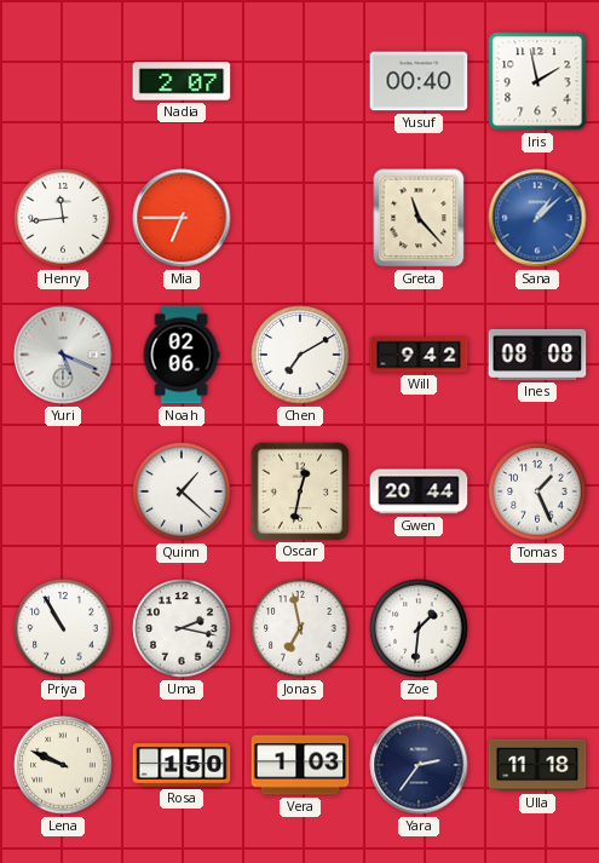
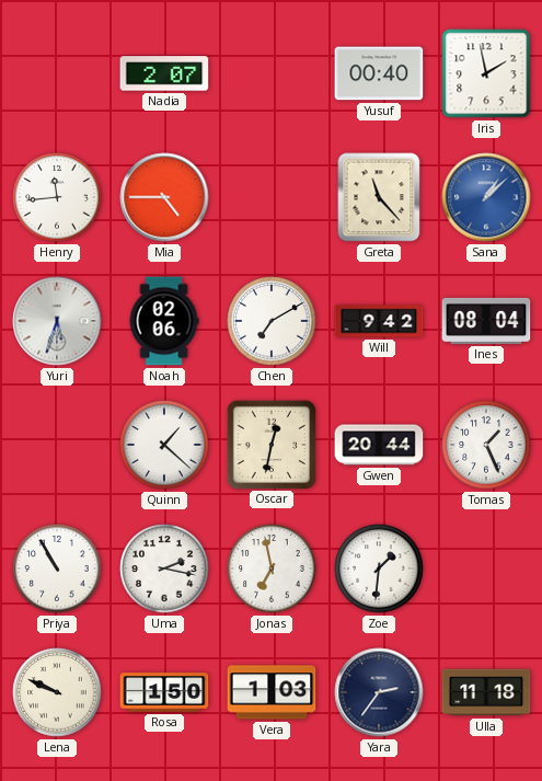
Mia: 6:45 -> 4:45 (164, 197)
Yuri: 5:19 -> 5:33 (57, 321)
Ines: 08:08 -> 08:04 (486, 321)
